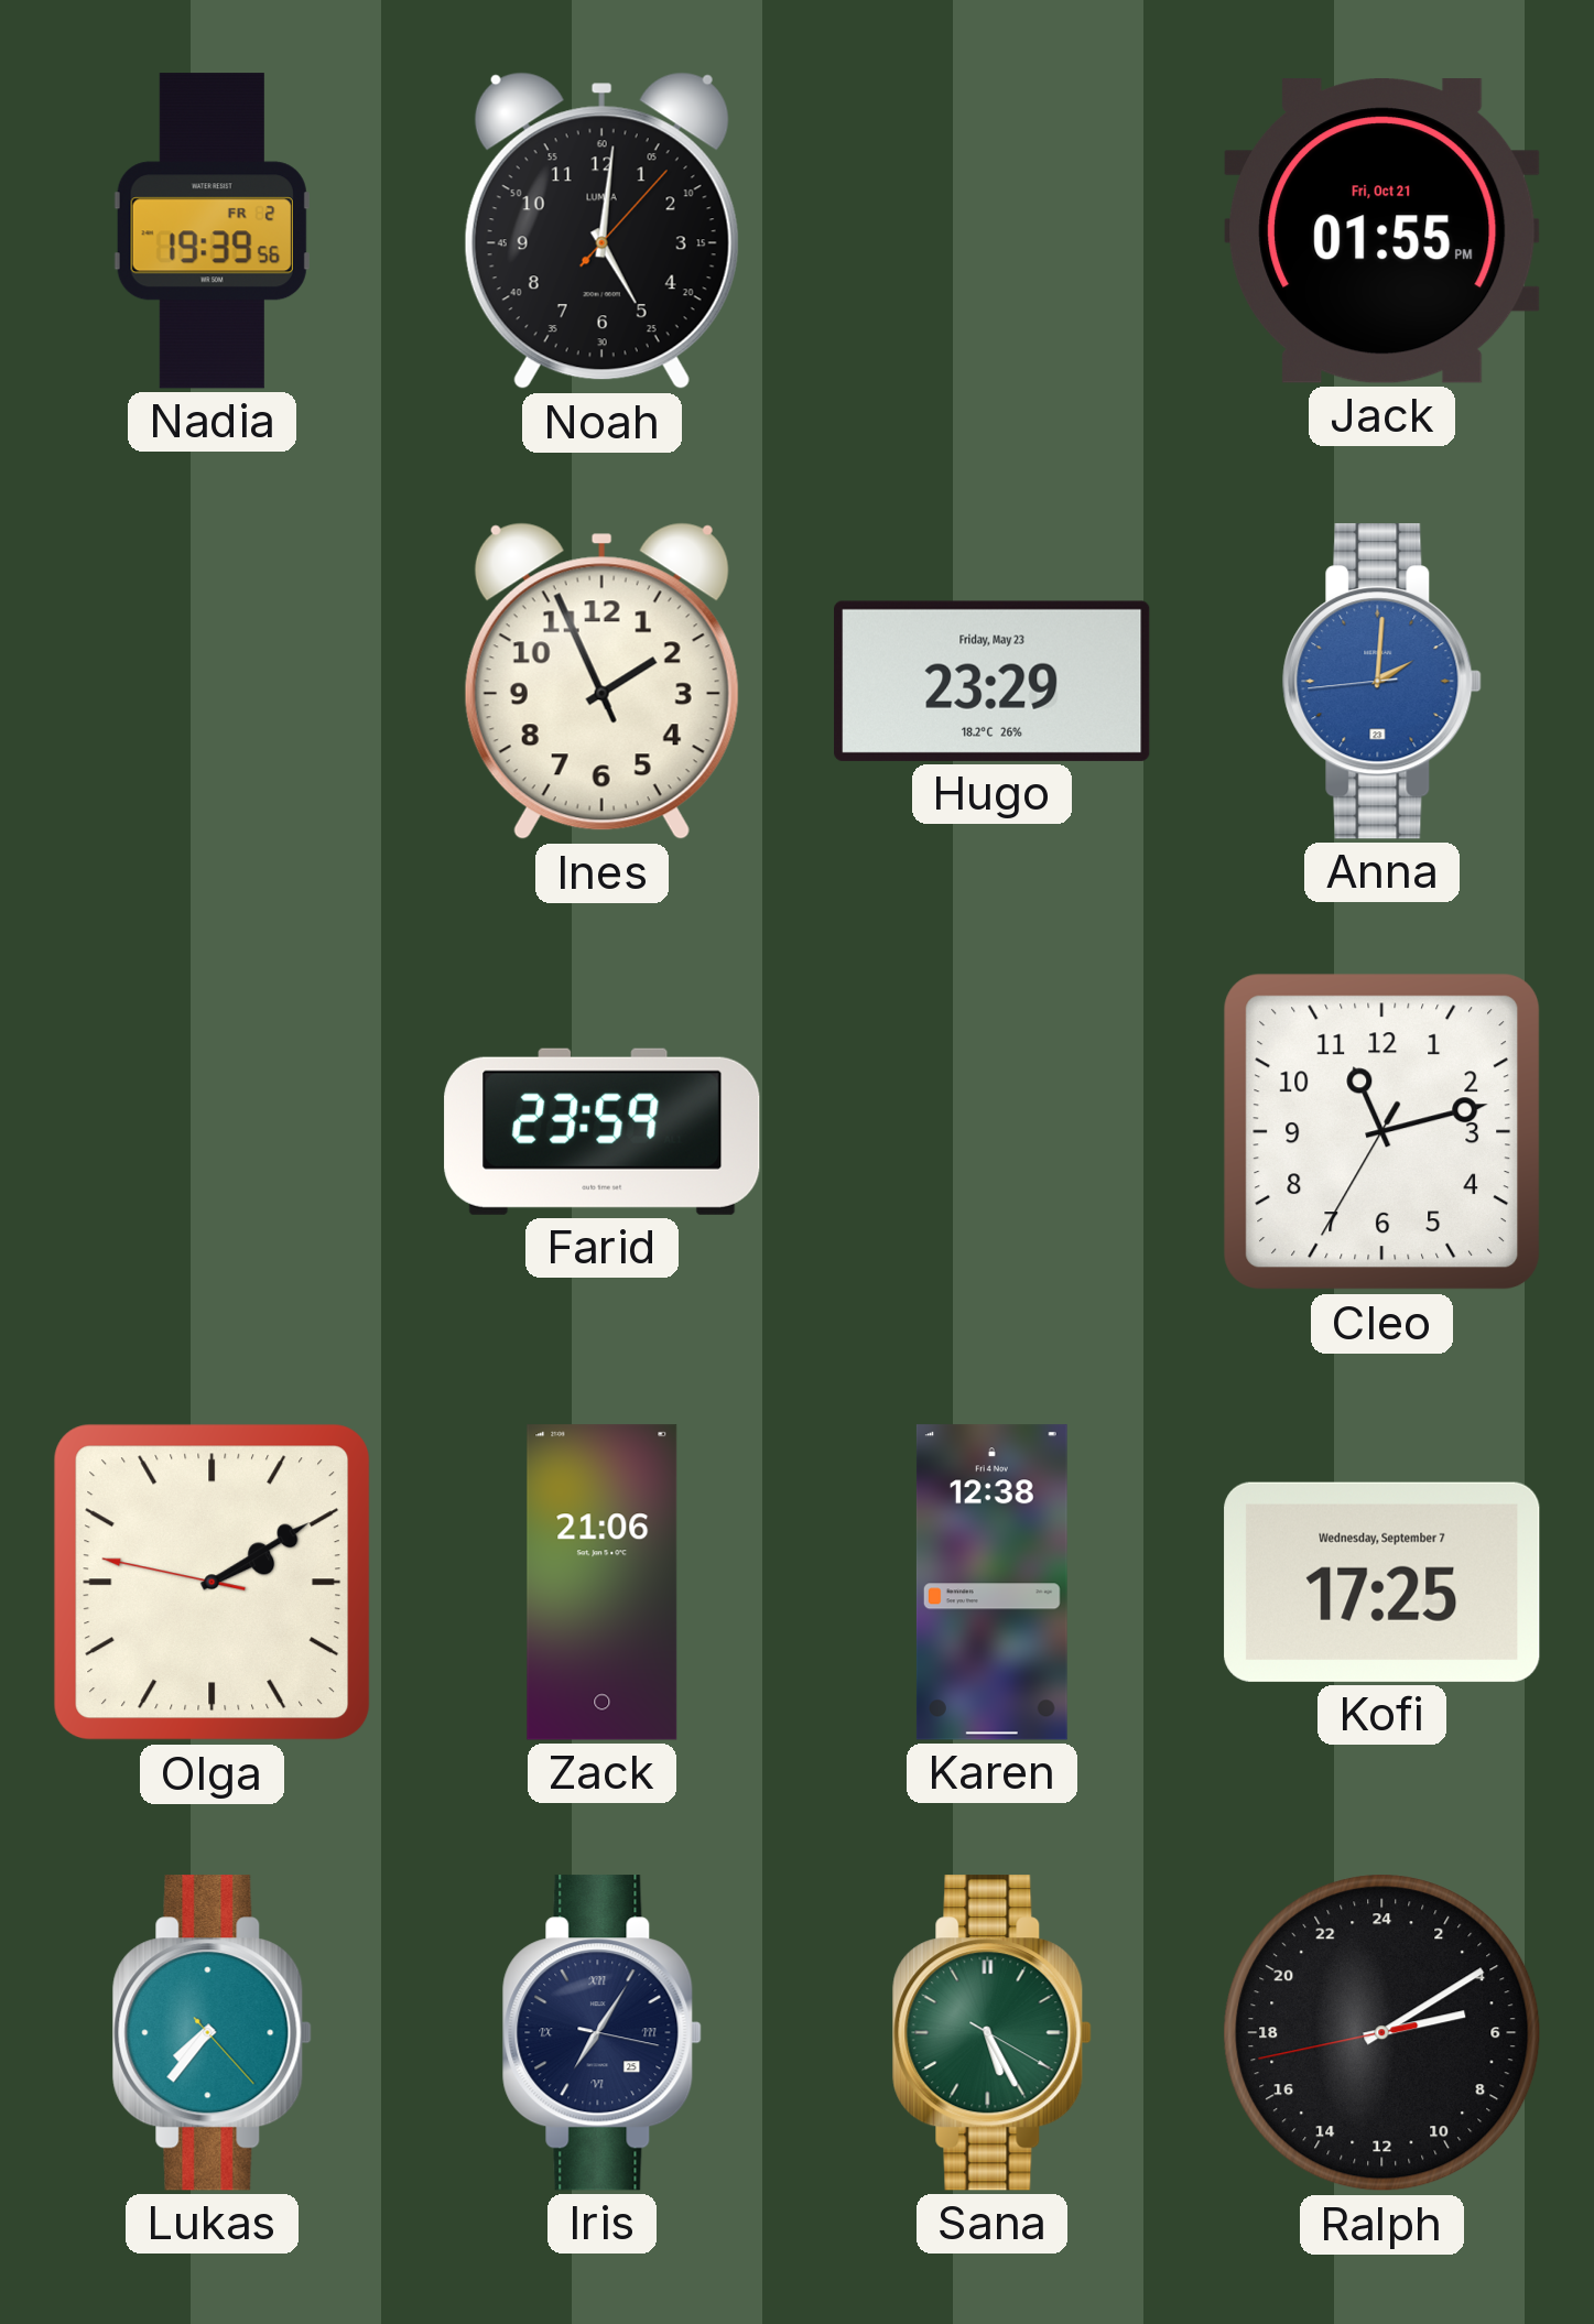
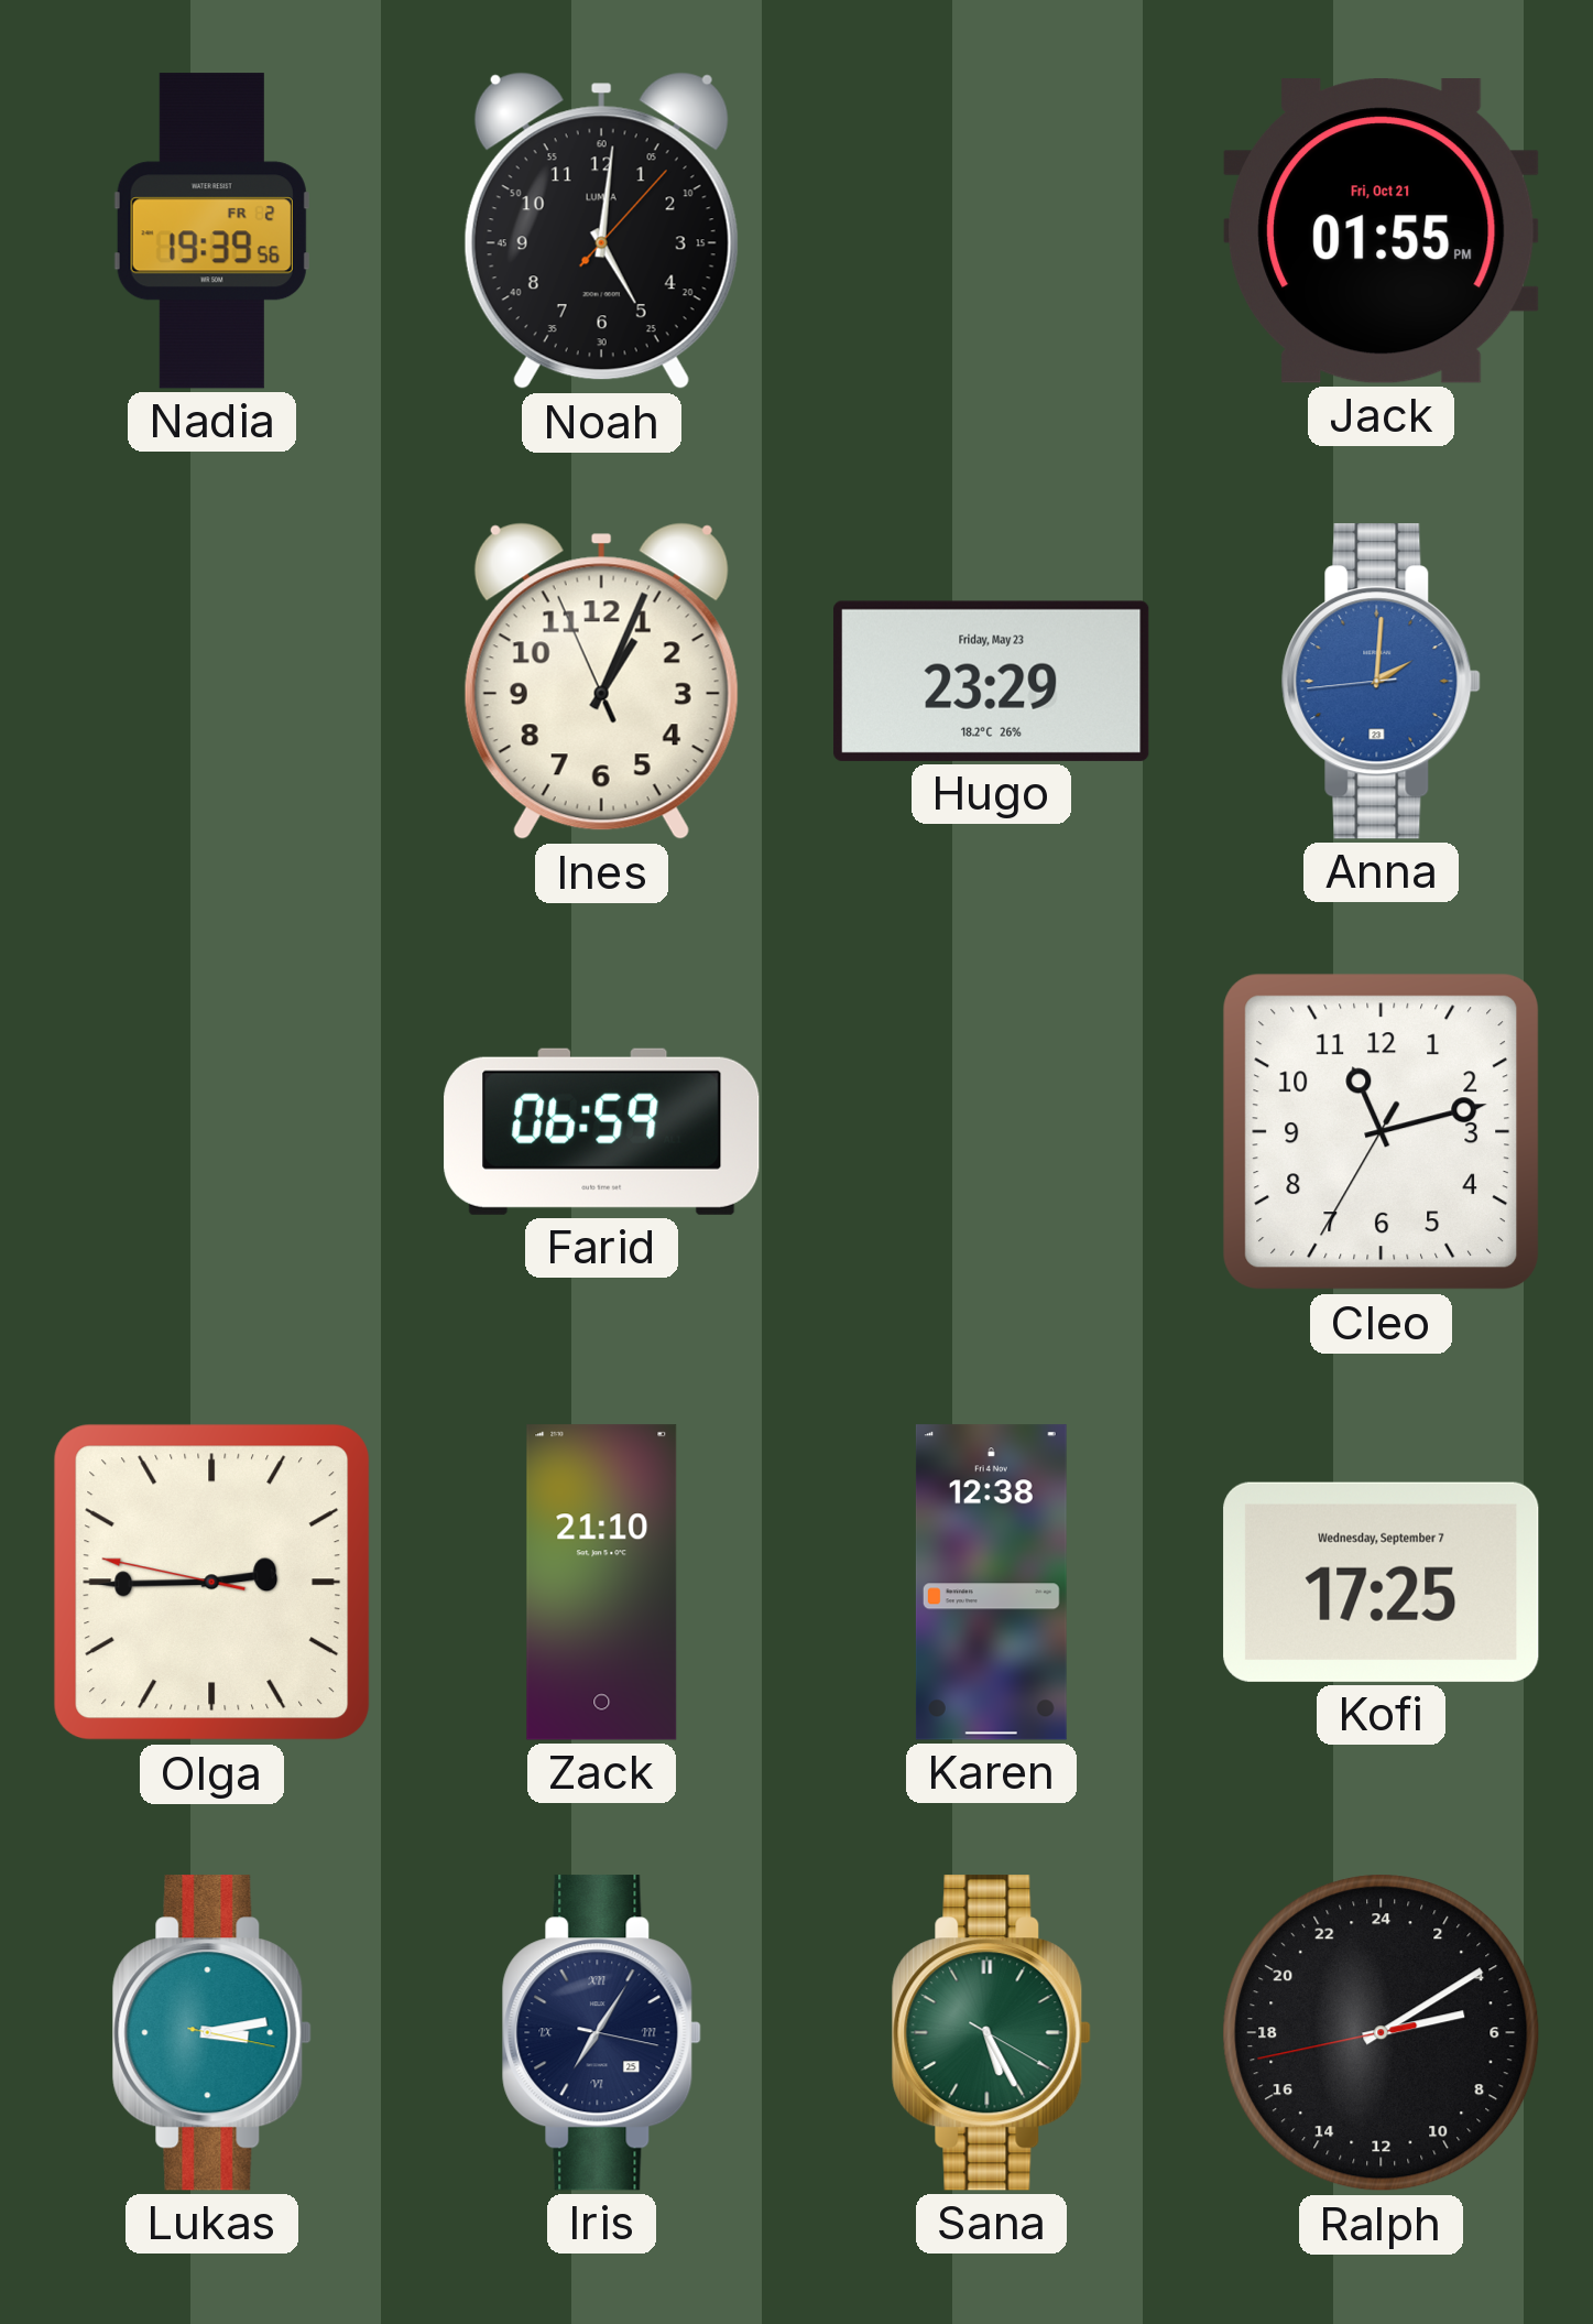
Ines: 1:55 -> 1:03 (601, 682)
Farid: 23:59 -> 06:59 (602, 1131)
Olga: 2:09 -> 2:44 (212, 1583)
Zack: 21:06 -> 21:10 (602, 1583)
Lukas: 7:36 -> 3:13 (211, 2033)
